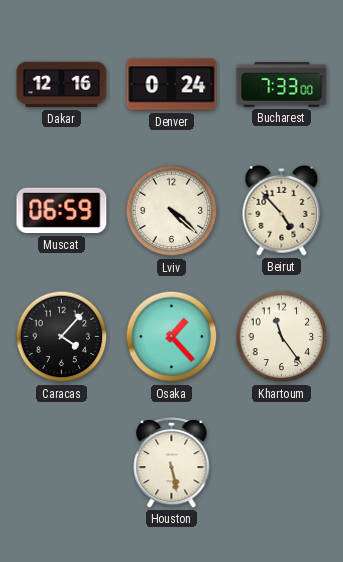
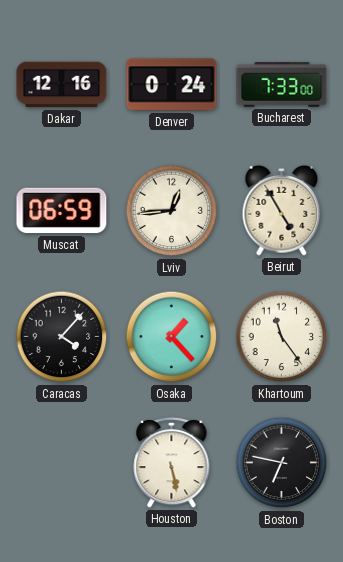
Lviv: 4:22 -> 12:44 (172, 211)
Beirut: 4:53 -> 4:55 (282, 210)
Boston: none -> 6:47 (282, 463)
